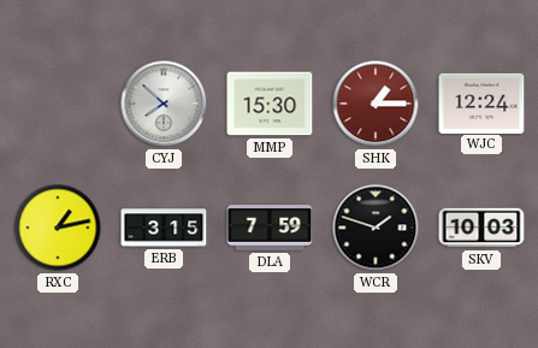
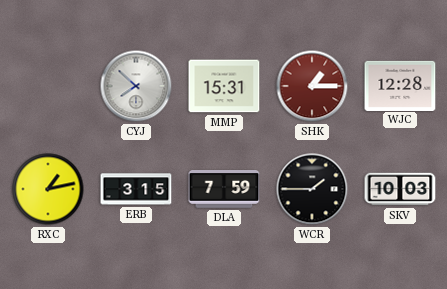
MMP: 15:30 -> 15:31 (224, 86)
WJC: 12:24 -> 12:28 (400, 85)
WCR: 1:48 -> 1:45 (312, 189)
